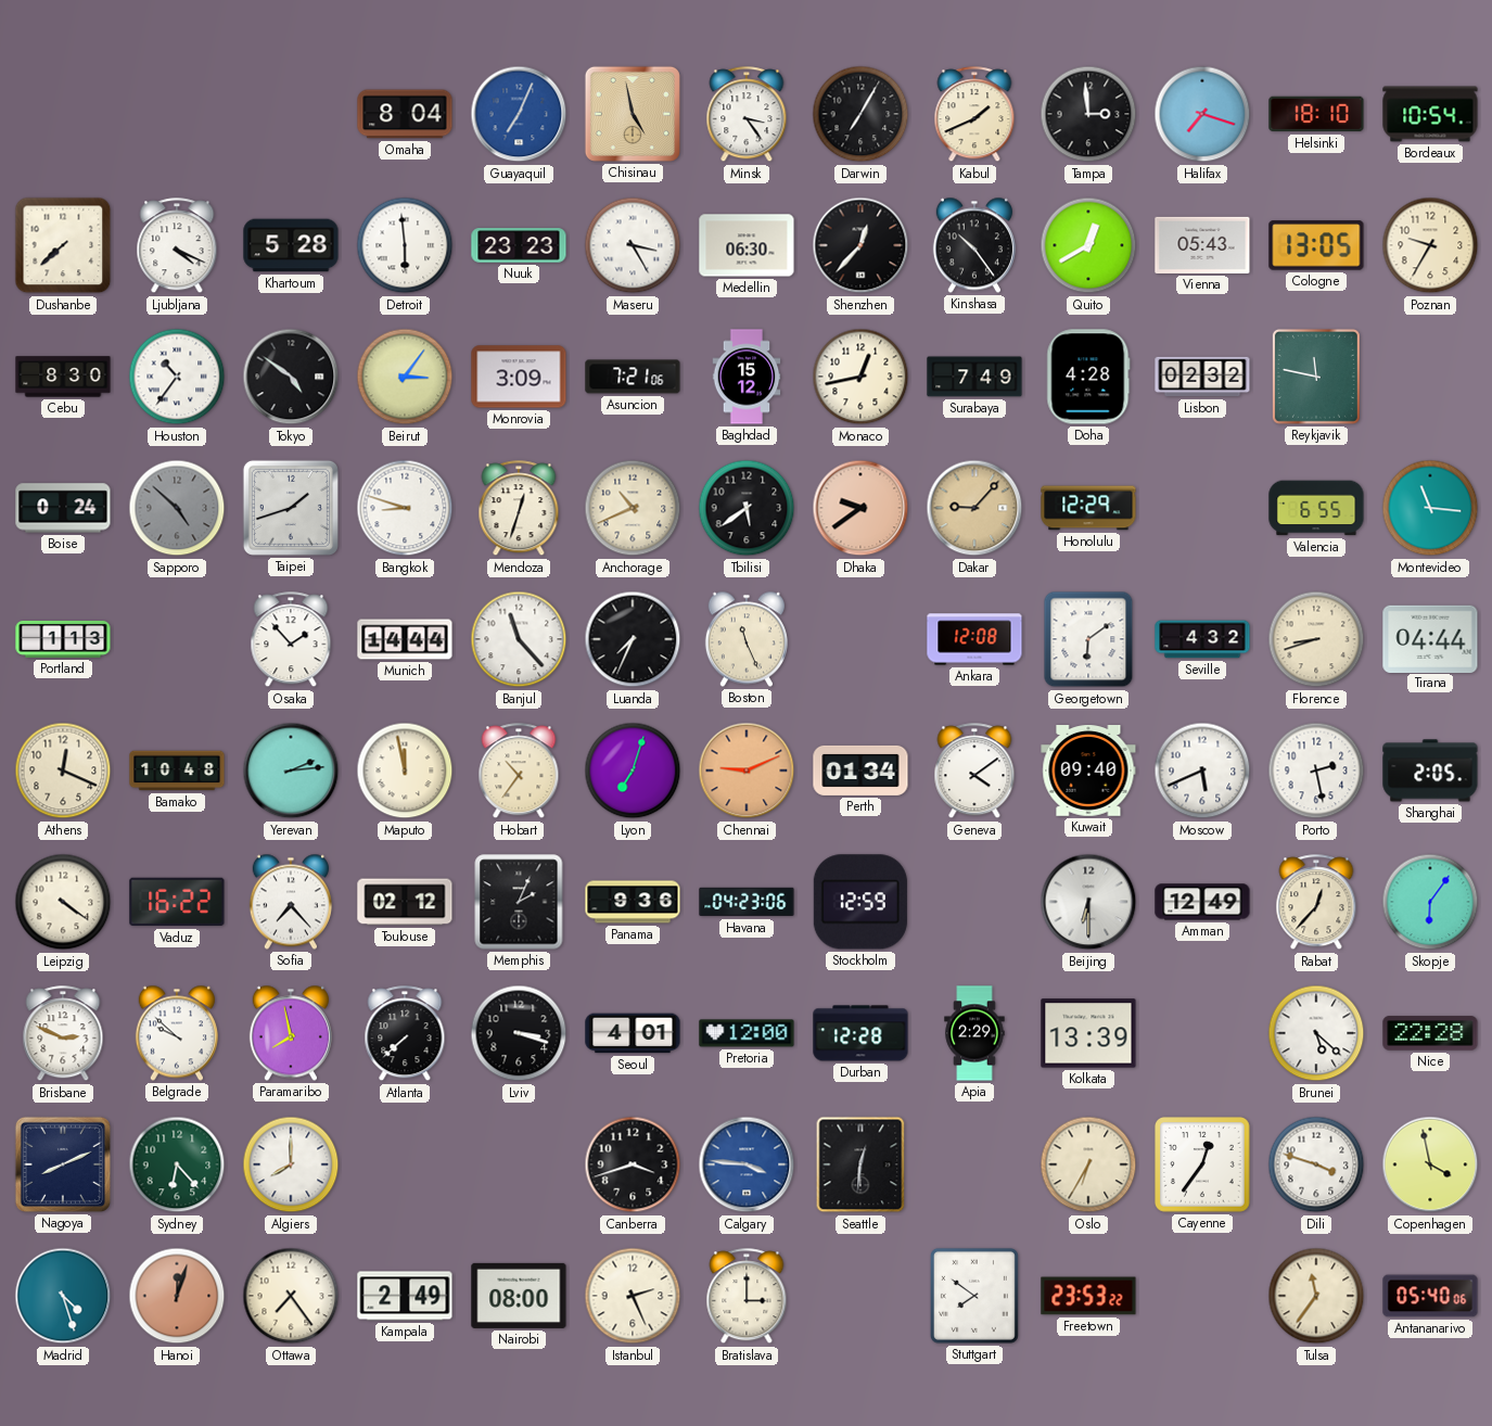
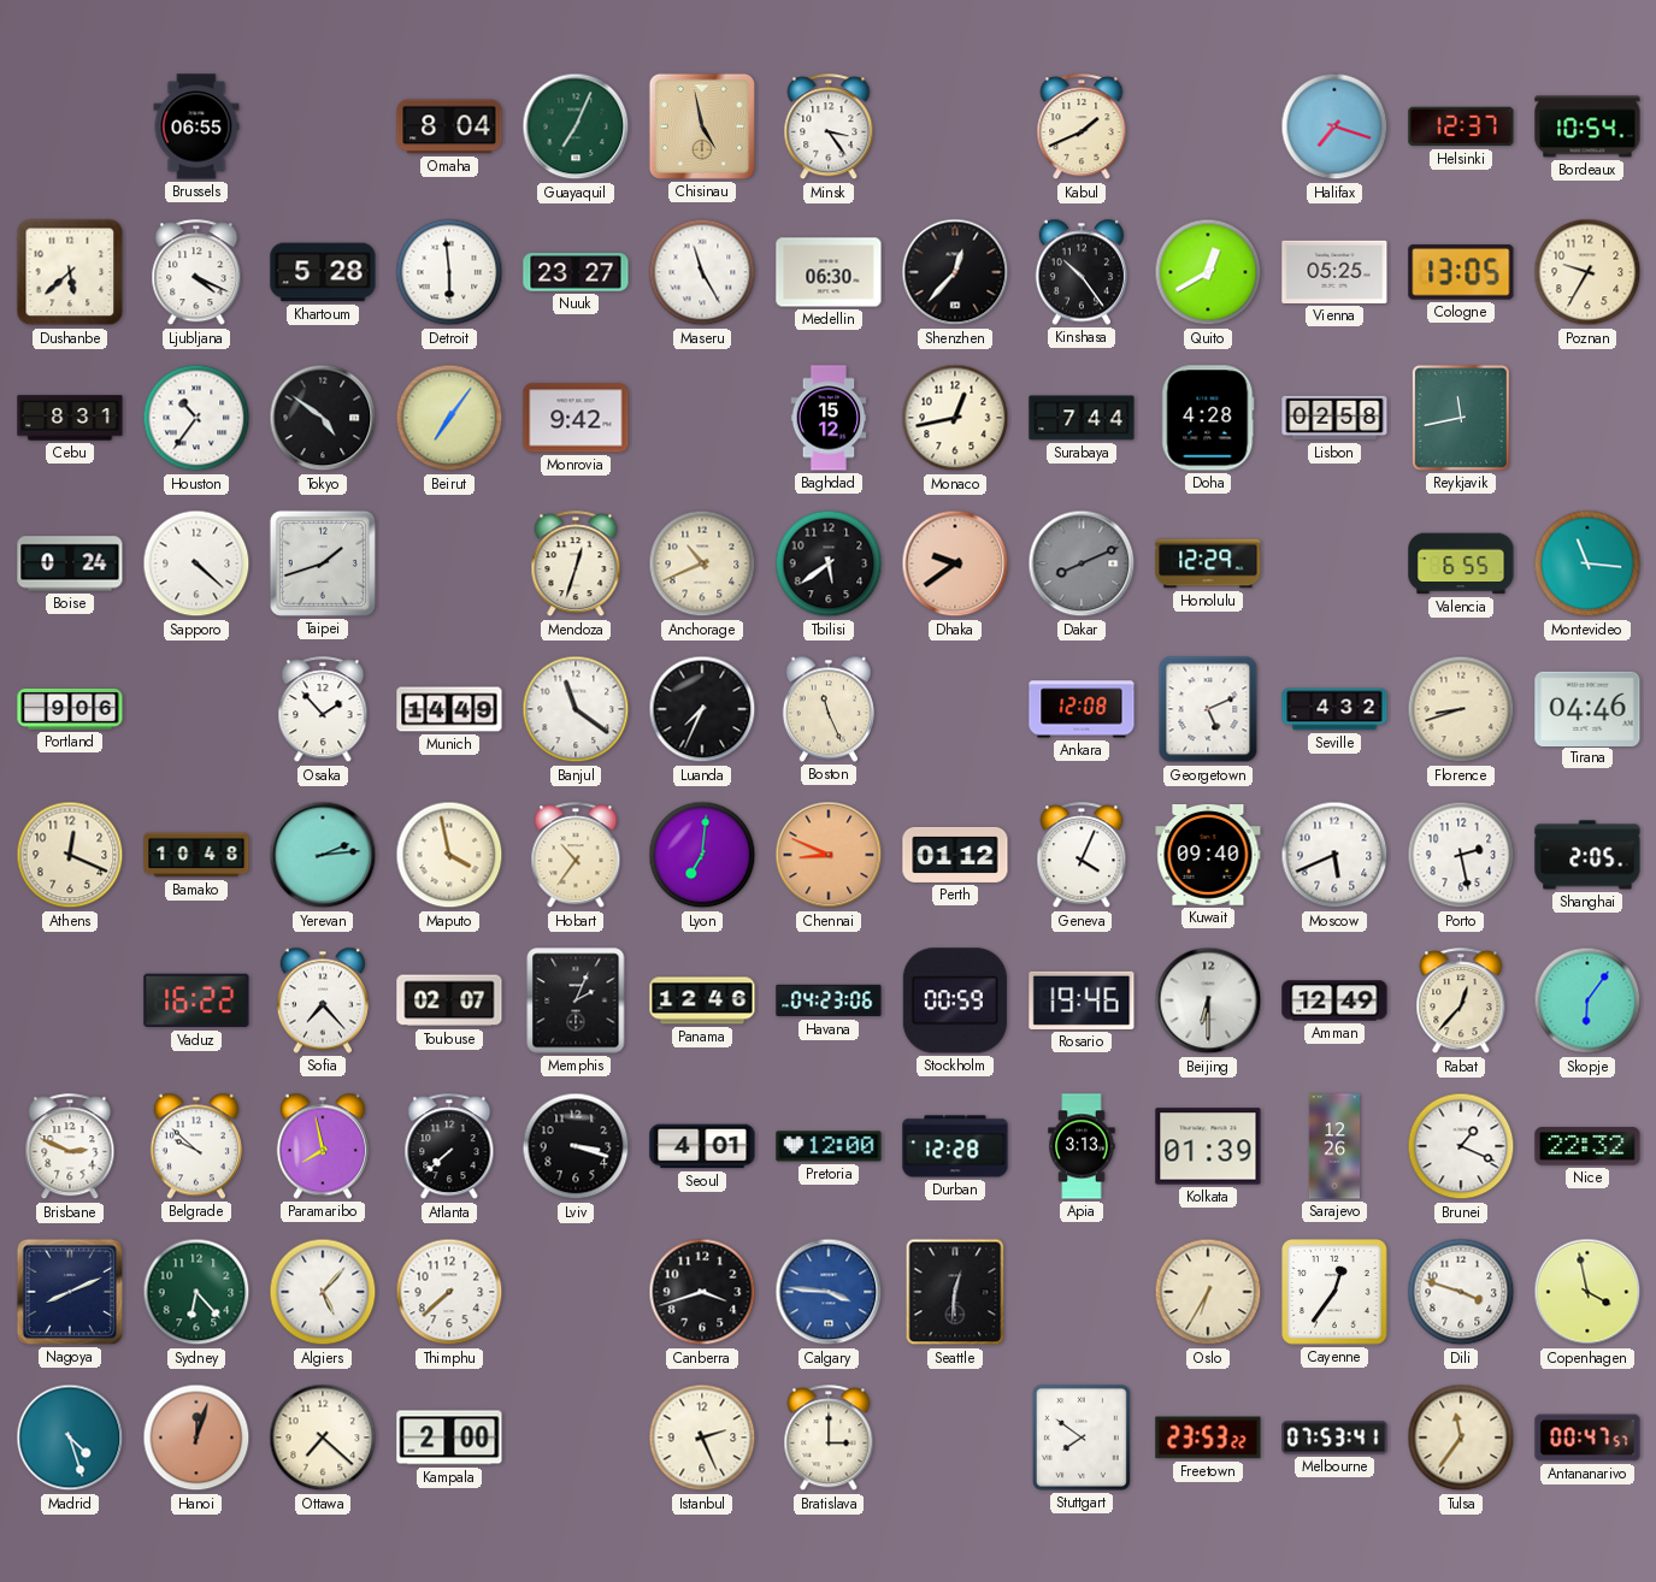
Brussels: none -> 06:55 (196, 126)
Guayaquil dial: blue -> green (576, 126)
Darwin: 7:05 -> none (860, 114)
Tampa: 2:59 -> none (1088, 114)
Helsinki: 18:10 -> 12:37 (1461, 126)
Dushanbe: 7:38 -> 5:38 (70, 272)
Nuuk: 23:23 -> 23:27 (576, 272)
Maseru: 3:25 -> 11:25 (702, 272)
Vienna: 05:43 -> 05:25 (1334, 272)
Cebu: 8:30 -> 8:31 (70, 418)
Beirut: 3:06 -> 7:06 (449, 418)
Monrovia: 3:09 -> 9:42 (576, 418)
Asuncion: 7:21 -> none (633, 377)
Surabaya: 7:49 -> 7:44 (1082, 418)
Lisbon: 02:32 -> 02:58 (1334, 418)
Reykjavik: 11:47 -> 11:43 (1461, 418)
Sapporo: 4:52 -> 4:22 (196, 563)
Sapporo dial: grey -> white (196, 563)
Bangkok: 8:48 -> none (405, 508)
Dakar: 9:07 -> 8:11 (1082, 563)
Dakar dial: champagne -> grey (1082, 563)
Portland: 1:13 -> 9:06 (70, 709)
Munich: 14:44 -> 14:49 (449, 709)
Banjul: 11:23 -> 11:21 (576, 709)
Georgetown: 6:09 -> 5:11 (1208, 709)
Tirana: 04:44 -> 04:46 (1587, 708)
Maputo: 11:58 -> 3:58 (449, 855)
Lyon: 7:03 -> 7:01 (702, 855)
Chennai: 9:11 -> 8:49 (829, 855)
Perth: 01:34 -> 01:12 (955, 855)
Geneva: 4:09 -> 4:04 (1082, 856)
Leipzig: 4:21 -> none (63, 902)
Toulouse: 02:12 -> 02:07 (449, 1000)
Panama: 9:36 -> 12:46 (702, 1000)
Stockholm: 12:59 -> 00:59 (955, 1000)
Rosario: none -> 19:46 (1082, 1000)
Apia: 2:29 -> 3:13 (1082, 1146)
Kolkata: 13:39 -> 01:39 (1208, 1146)
Sarajevo: none -> 12:26 (1333, 1146)
Brunei: 5:22 -> 1:19 (1461, 1146)
Nice: 22:28 -> 22:32 (1587, 1146)
Algiers: 8:00 -> 5:07 (323, 1292)
Thimphu: none -> 7:38 (449, 1292)
Ottawa: 7:24 -> 7:22 (323, 1438)
Kampala: 2:49 -> 2:00 (449, 1438)
Nairobi: 08:00 -> none (519, 1296)
Melbourne: none -> 07:53 (1334, 1438)
Antananarivo: 05:40 -> 00:47 (1587, 1438)
